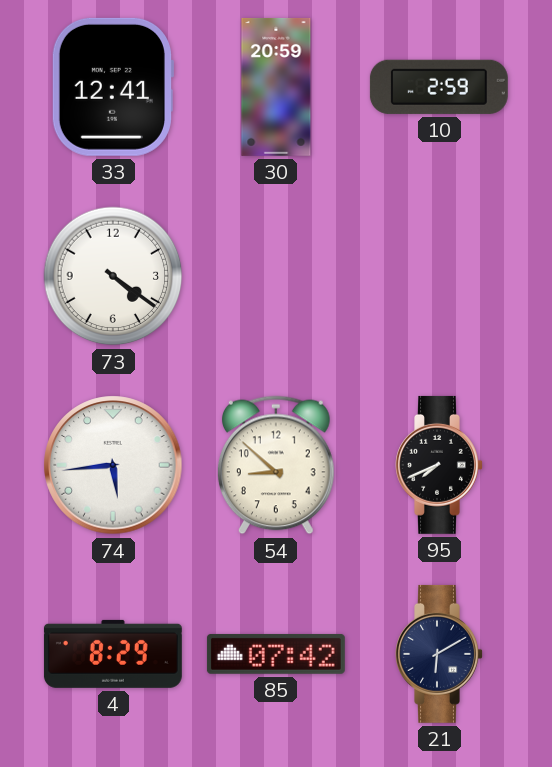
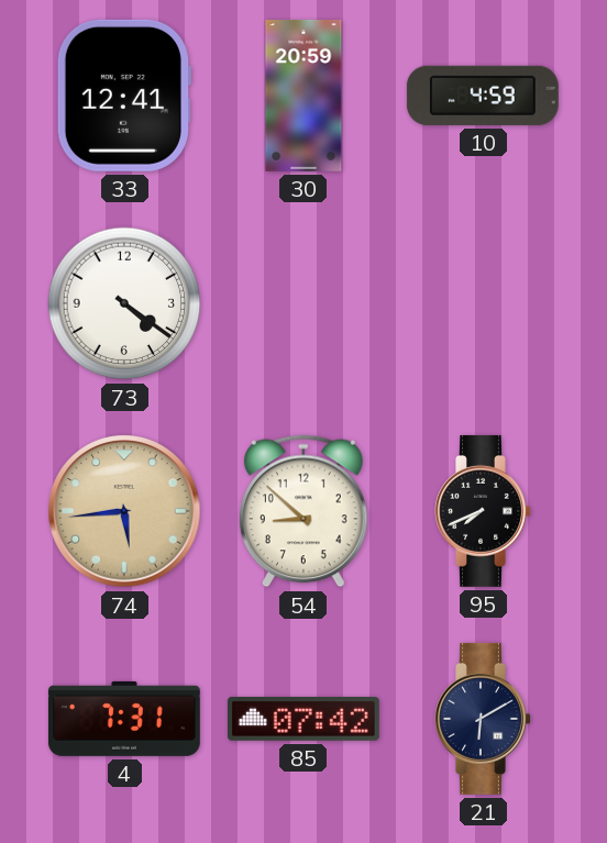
10: 2:59 -> 4:59 (483, 96)
74 dial: white -> champagne (124, 511)
4: 8:29 -> 7:31 (124, 719)
